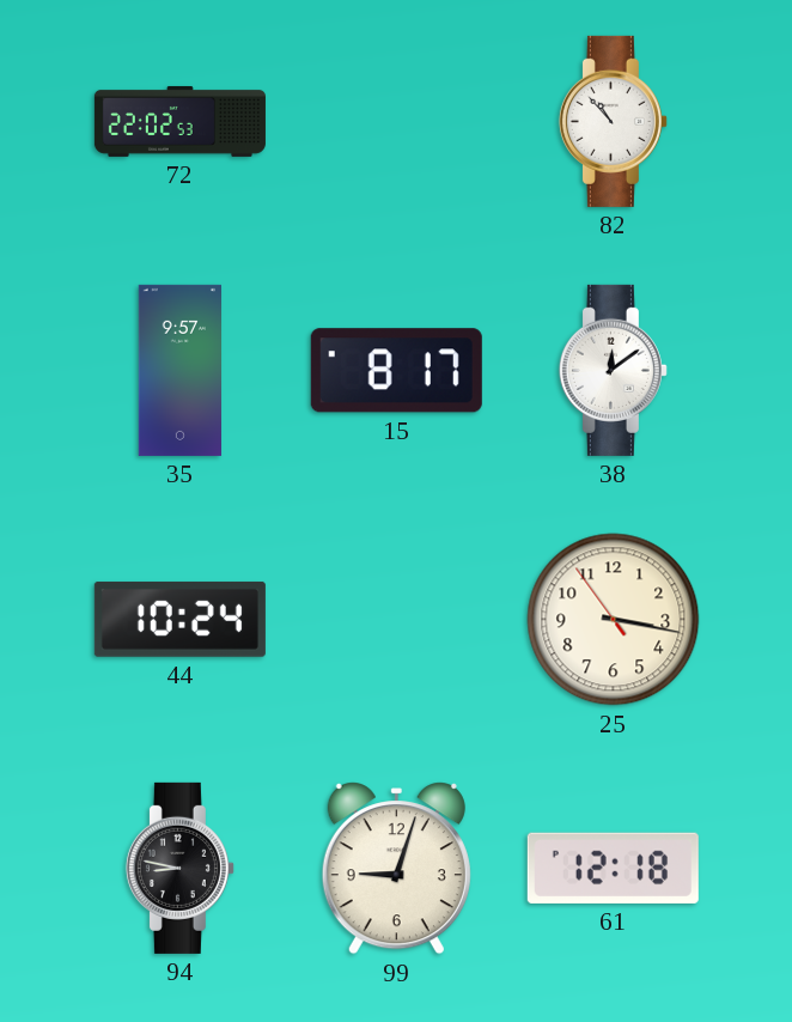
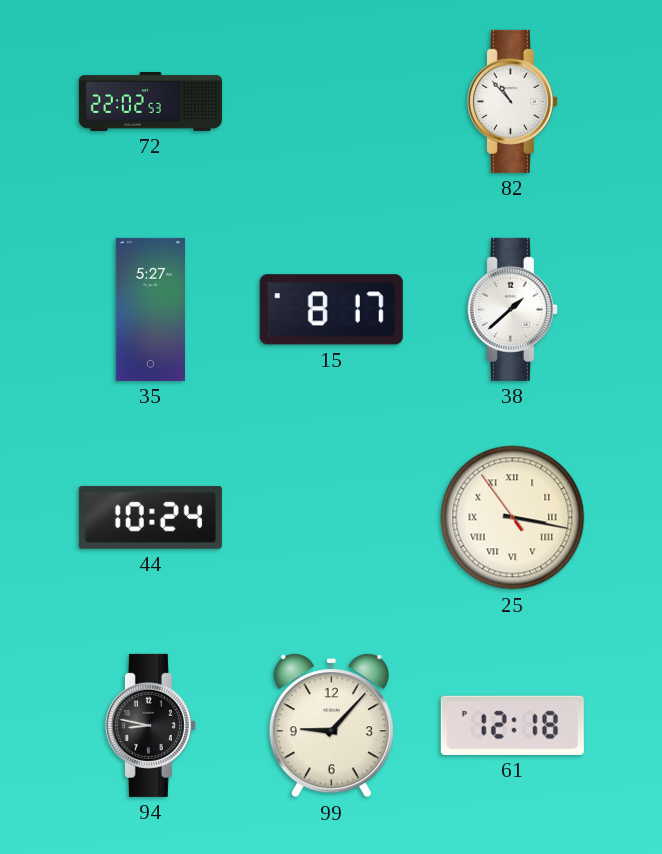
35: 9:57 -> 5:27 (150, 309)
38: 12:09 -> 1:38 (512, 309)
25 numerals: Arabic -> Roman (513, 518)
99: 9:03 -> 9:07 (331, 726)
